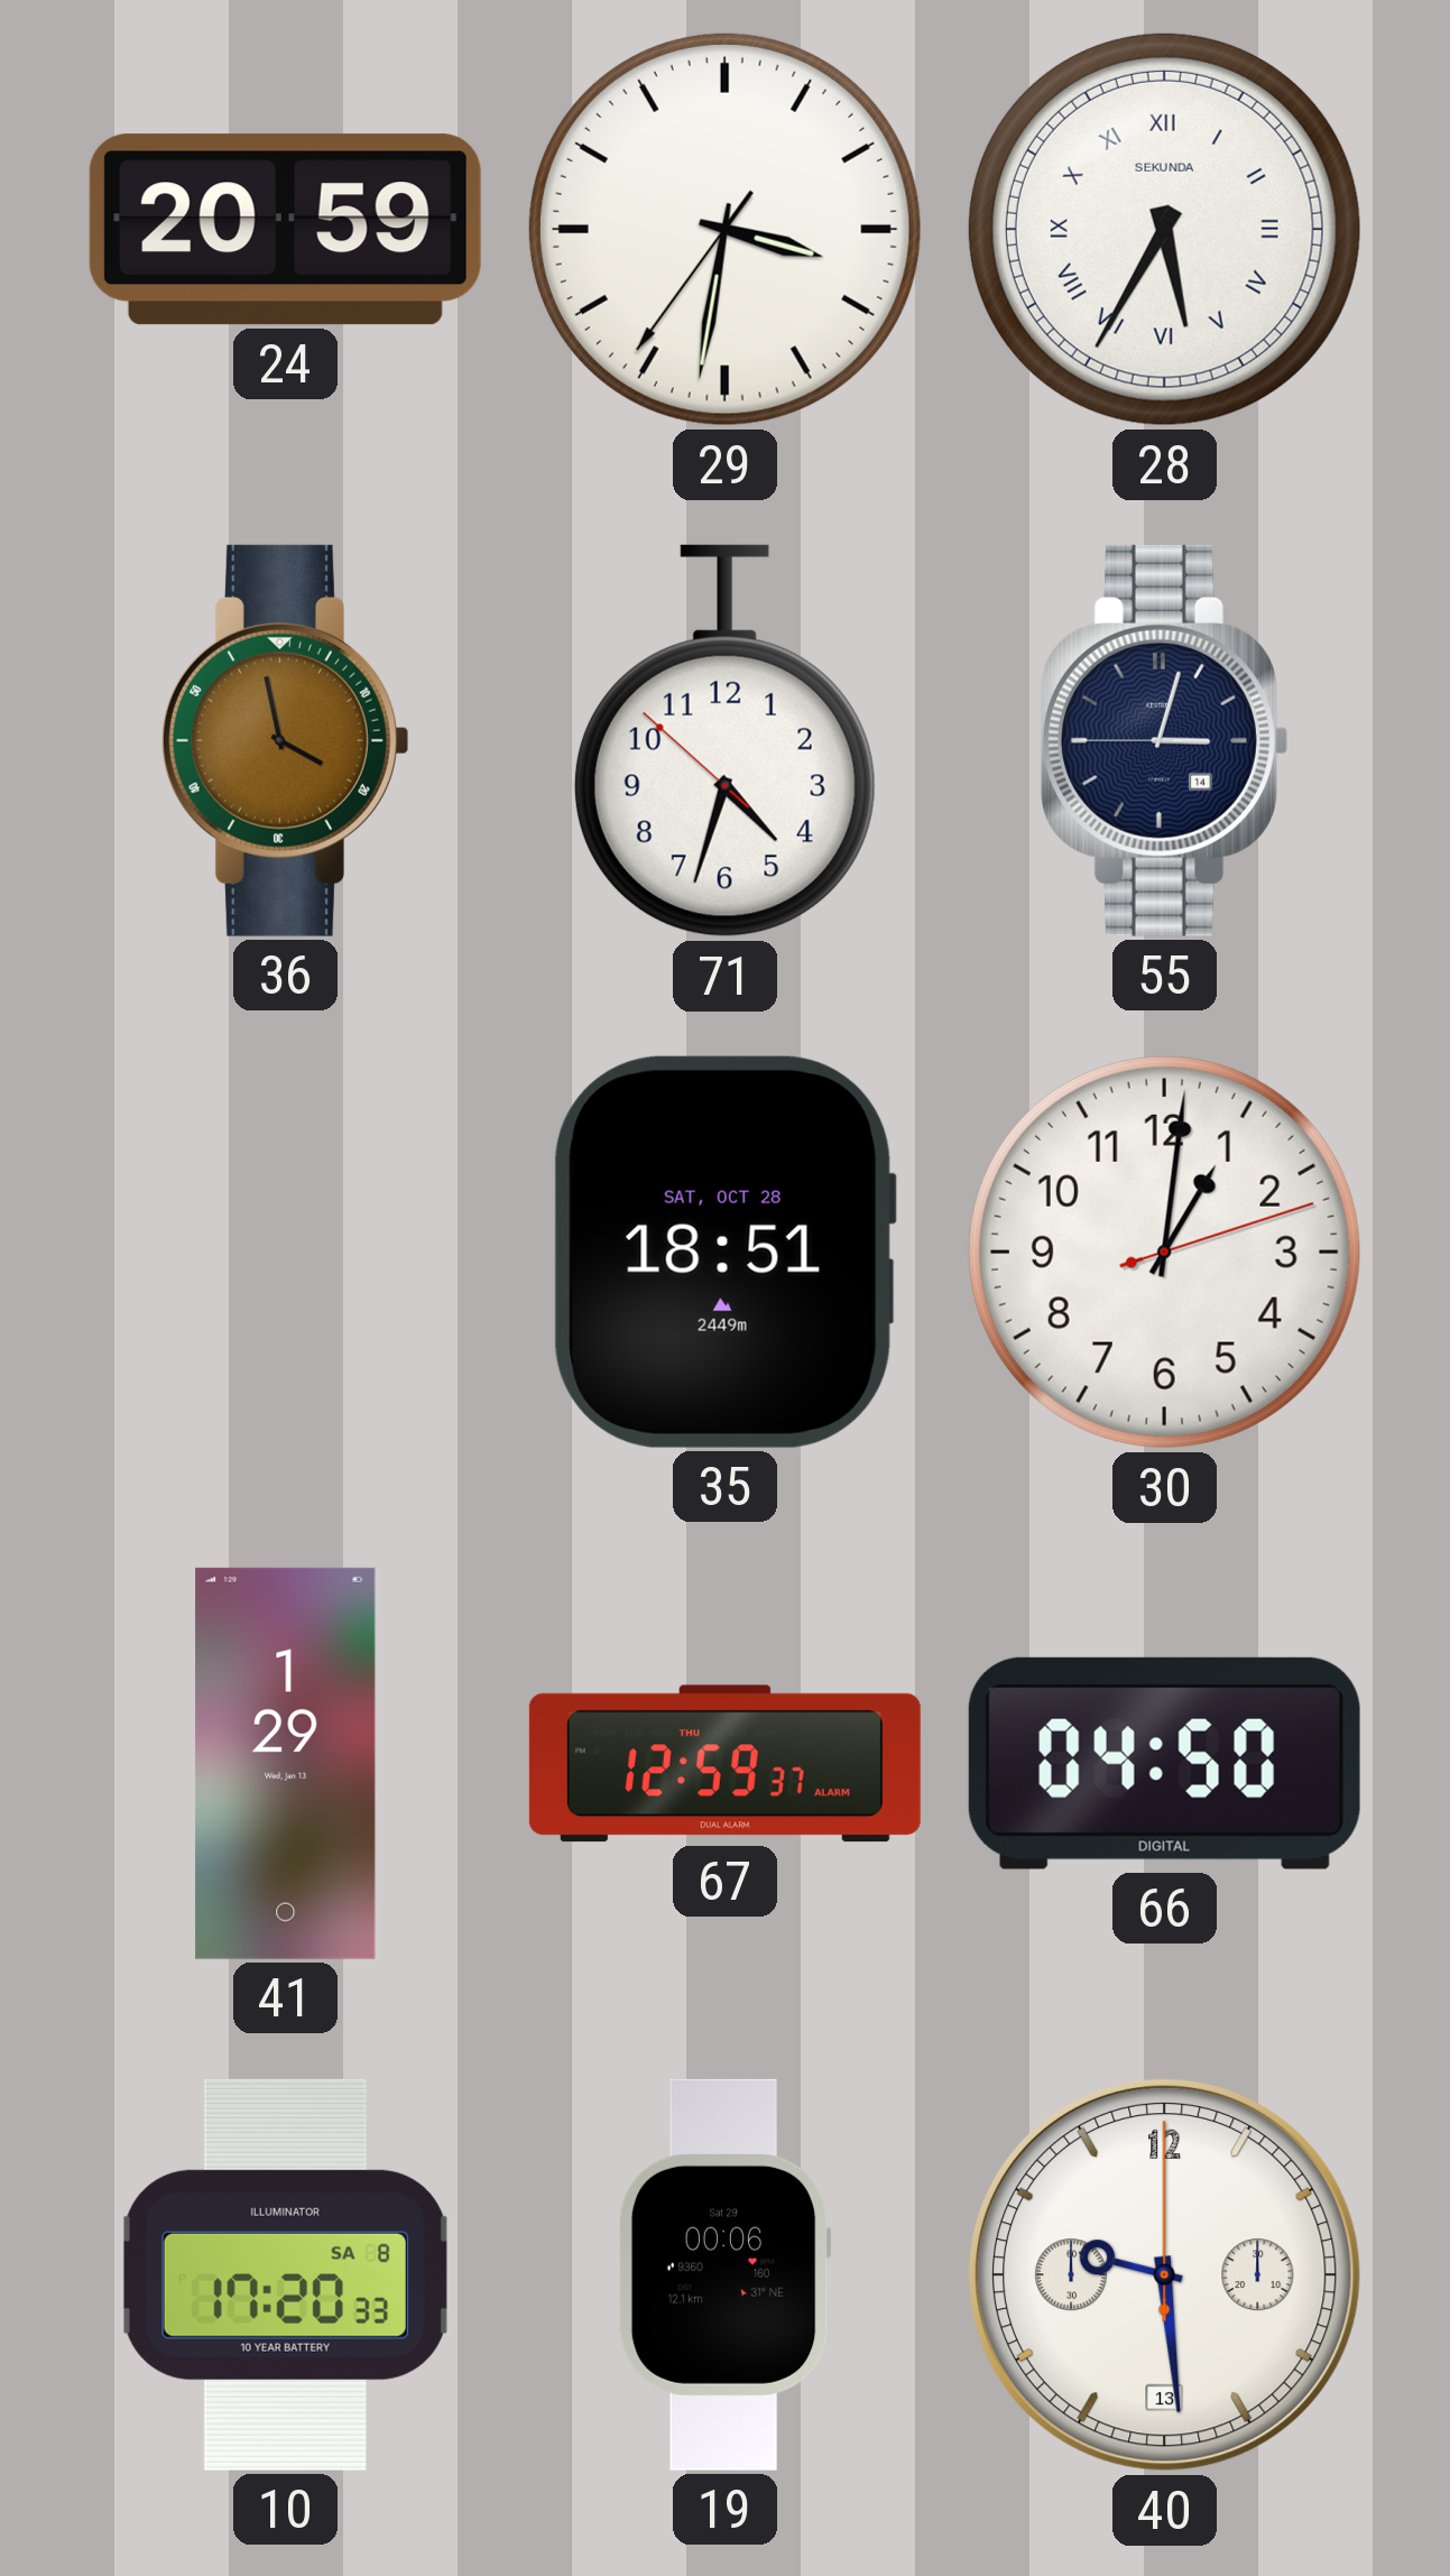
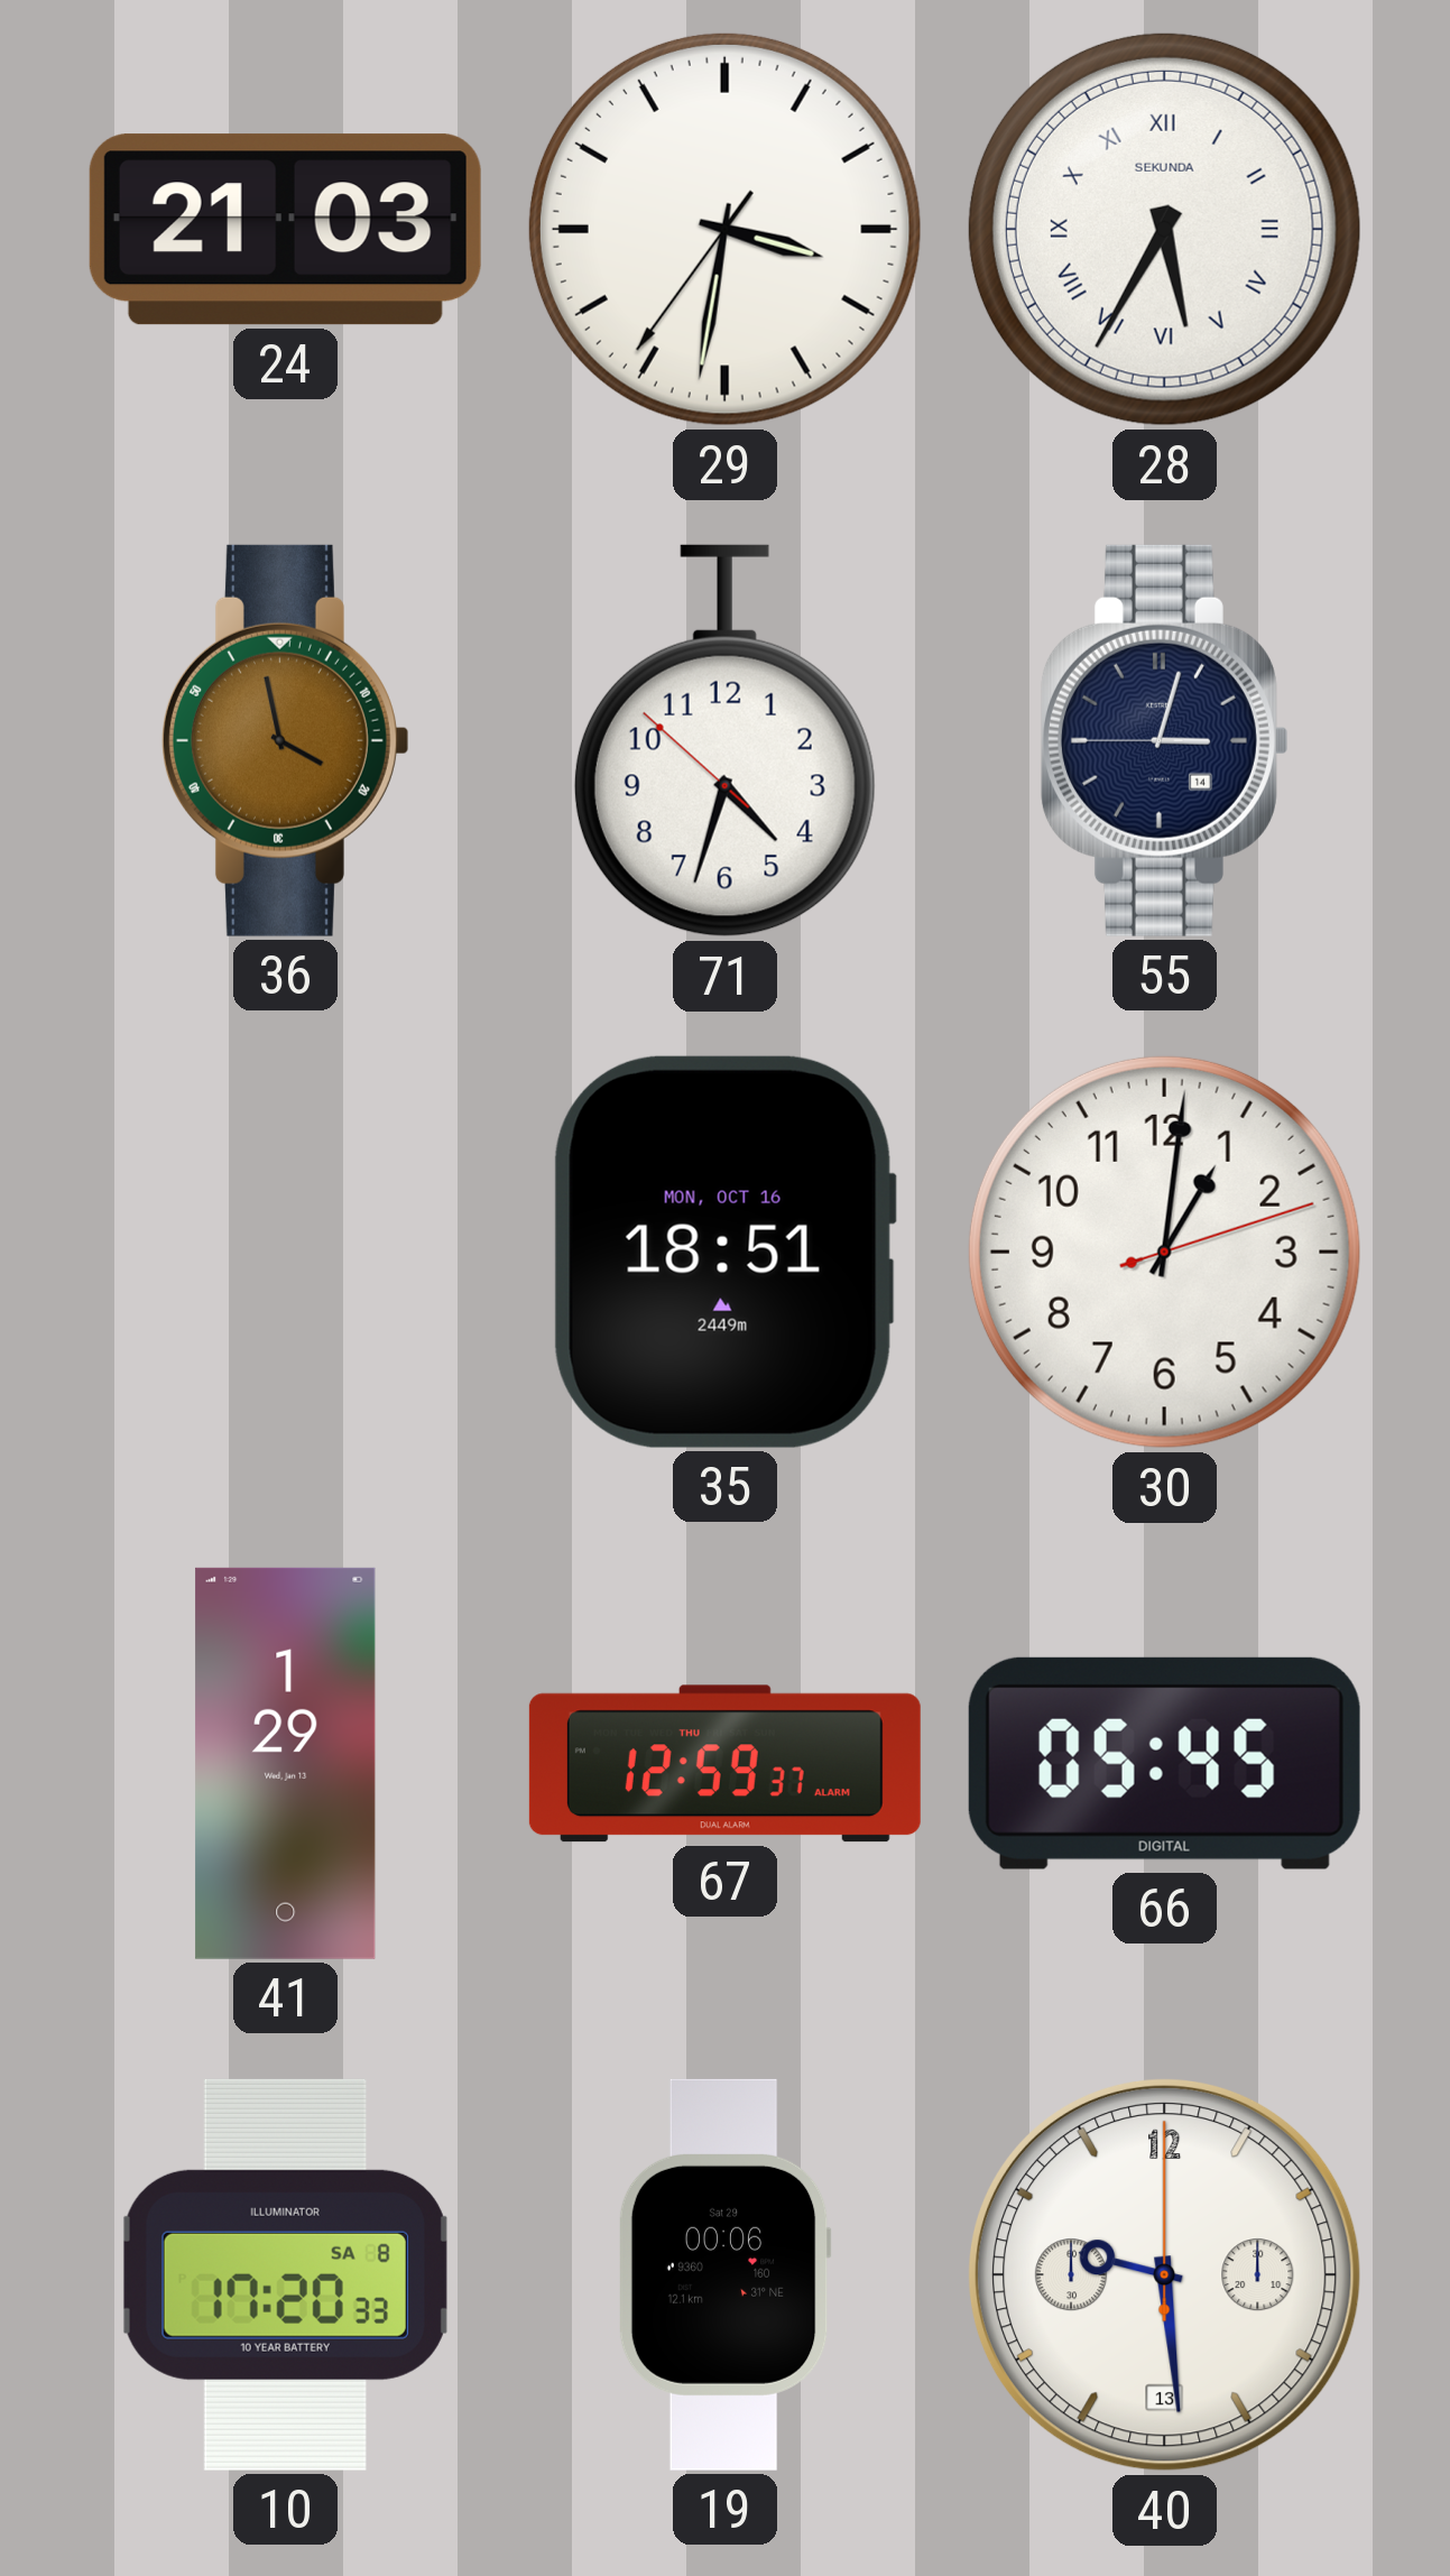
24: 20:59 -> 21:03 (285, 230)
35 date: SAT, OCT 28 -> MON, OCT 16 (724, 1252)
66: 04:50 -> 05:45 (1164, 1763)
